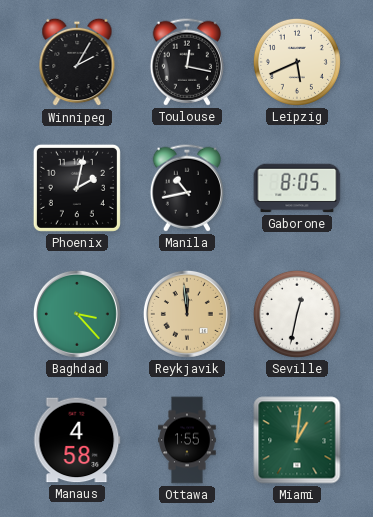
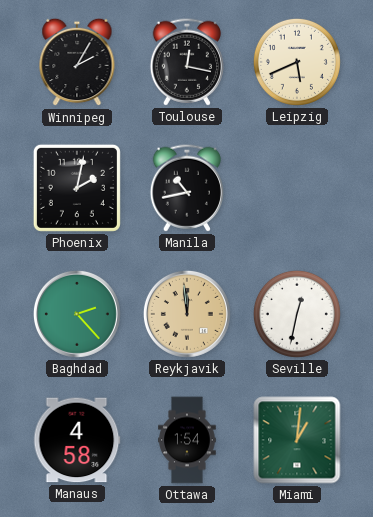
Gaborone: 8:05 -> none (297, 188)
Baghdad: 3:23 -> 2:23 (77, 314)
Ottawa: 1:55 -> 1:54 (187, 440)
